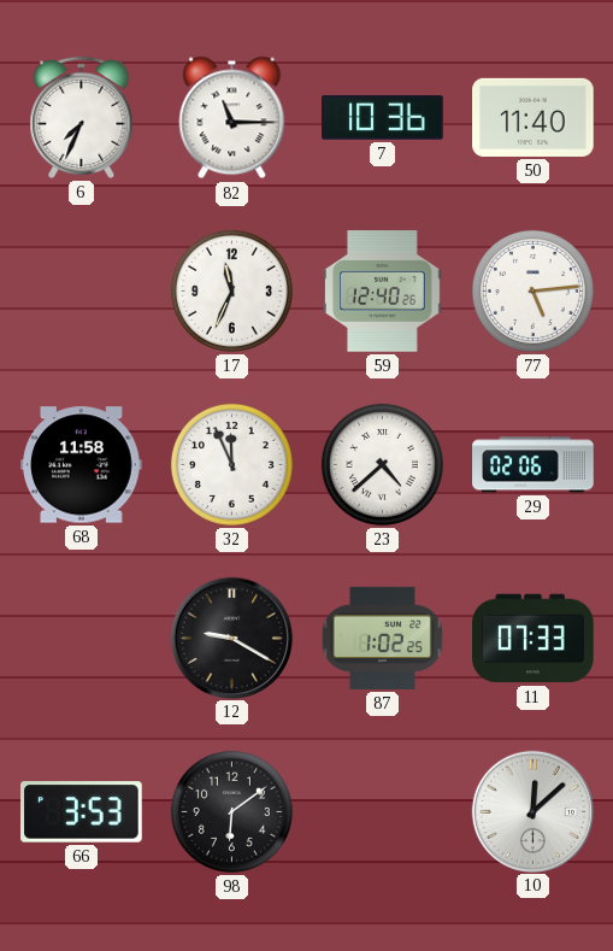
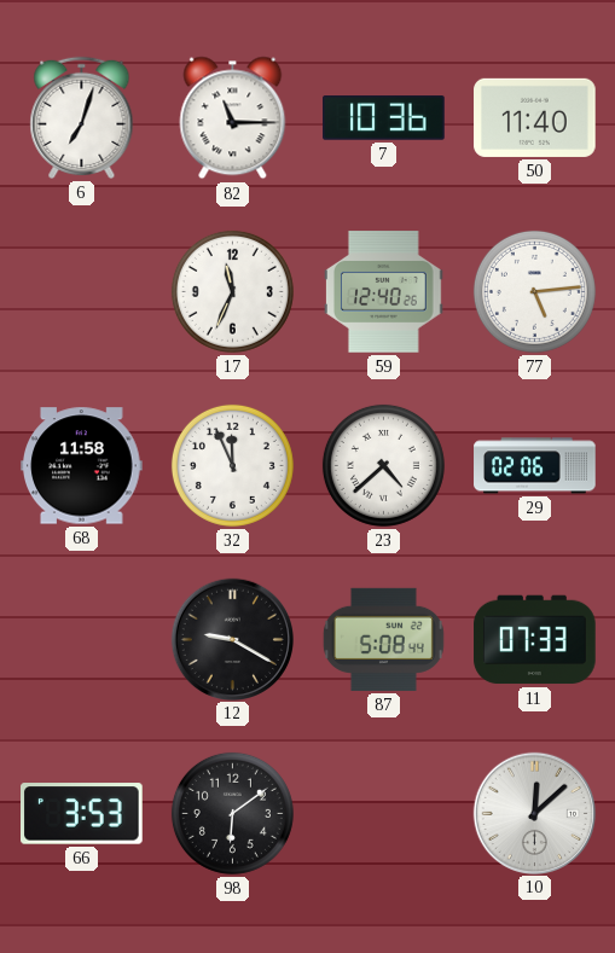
6: 7:34 -> 7:03 (82, 117)
87: 1:02 -> 5:08 (383, 639)
